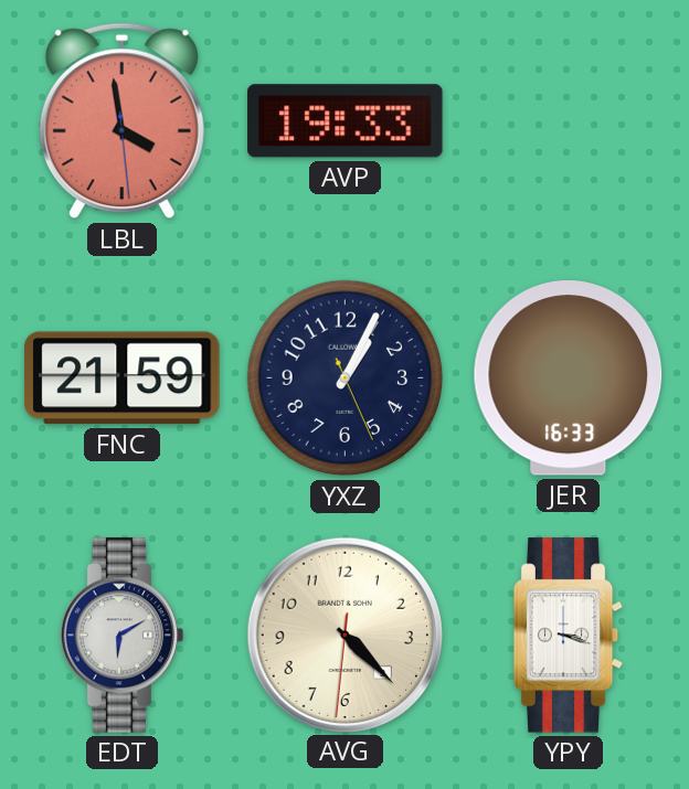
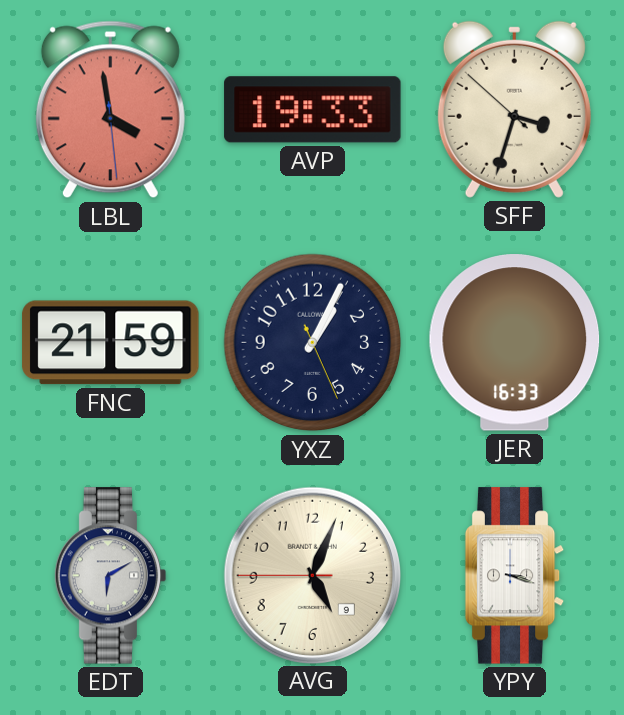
SFF: none -> 3:32 (514, 109)
AVG: 4:22 -> 5:03 (312, 575)
